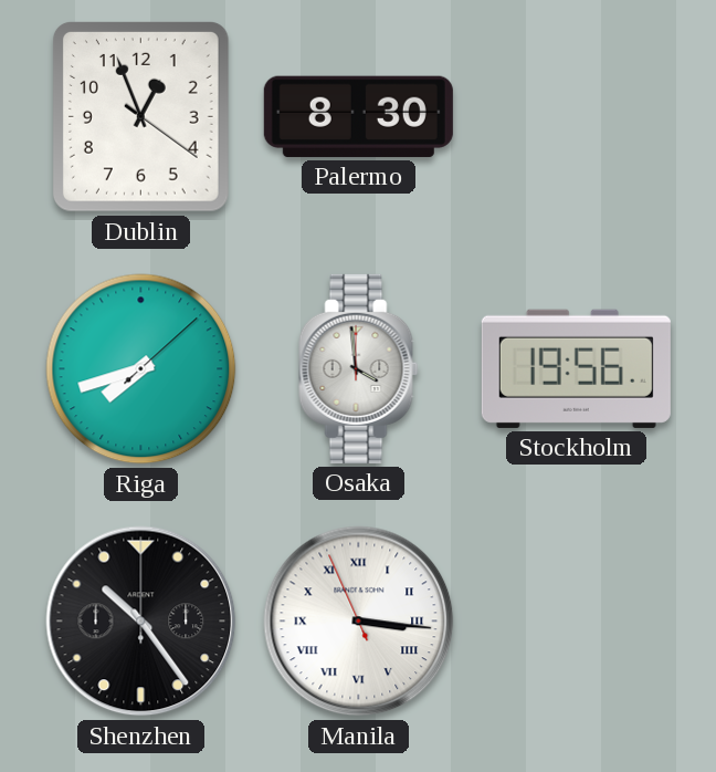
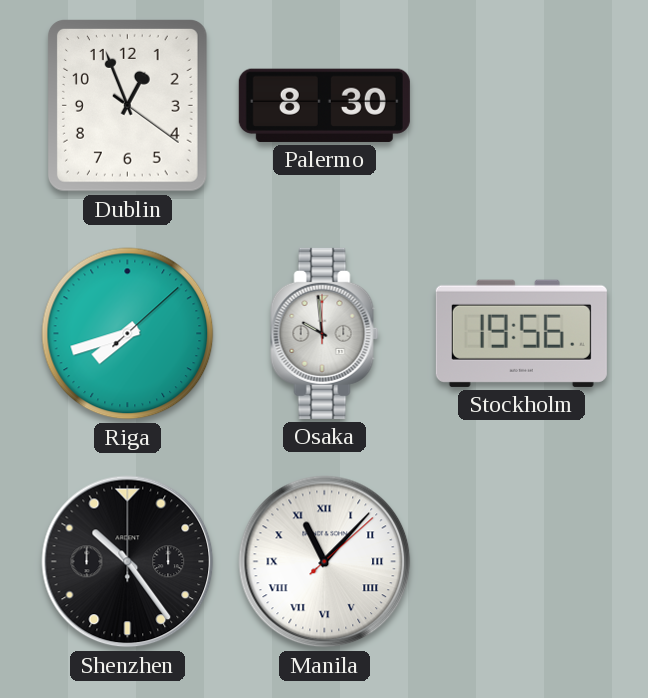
Osaka: 3:59 -> 9:59 (325, 333)
Manila: 3:15 -> 11:07 (325, 562)
